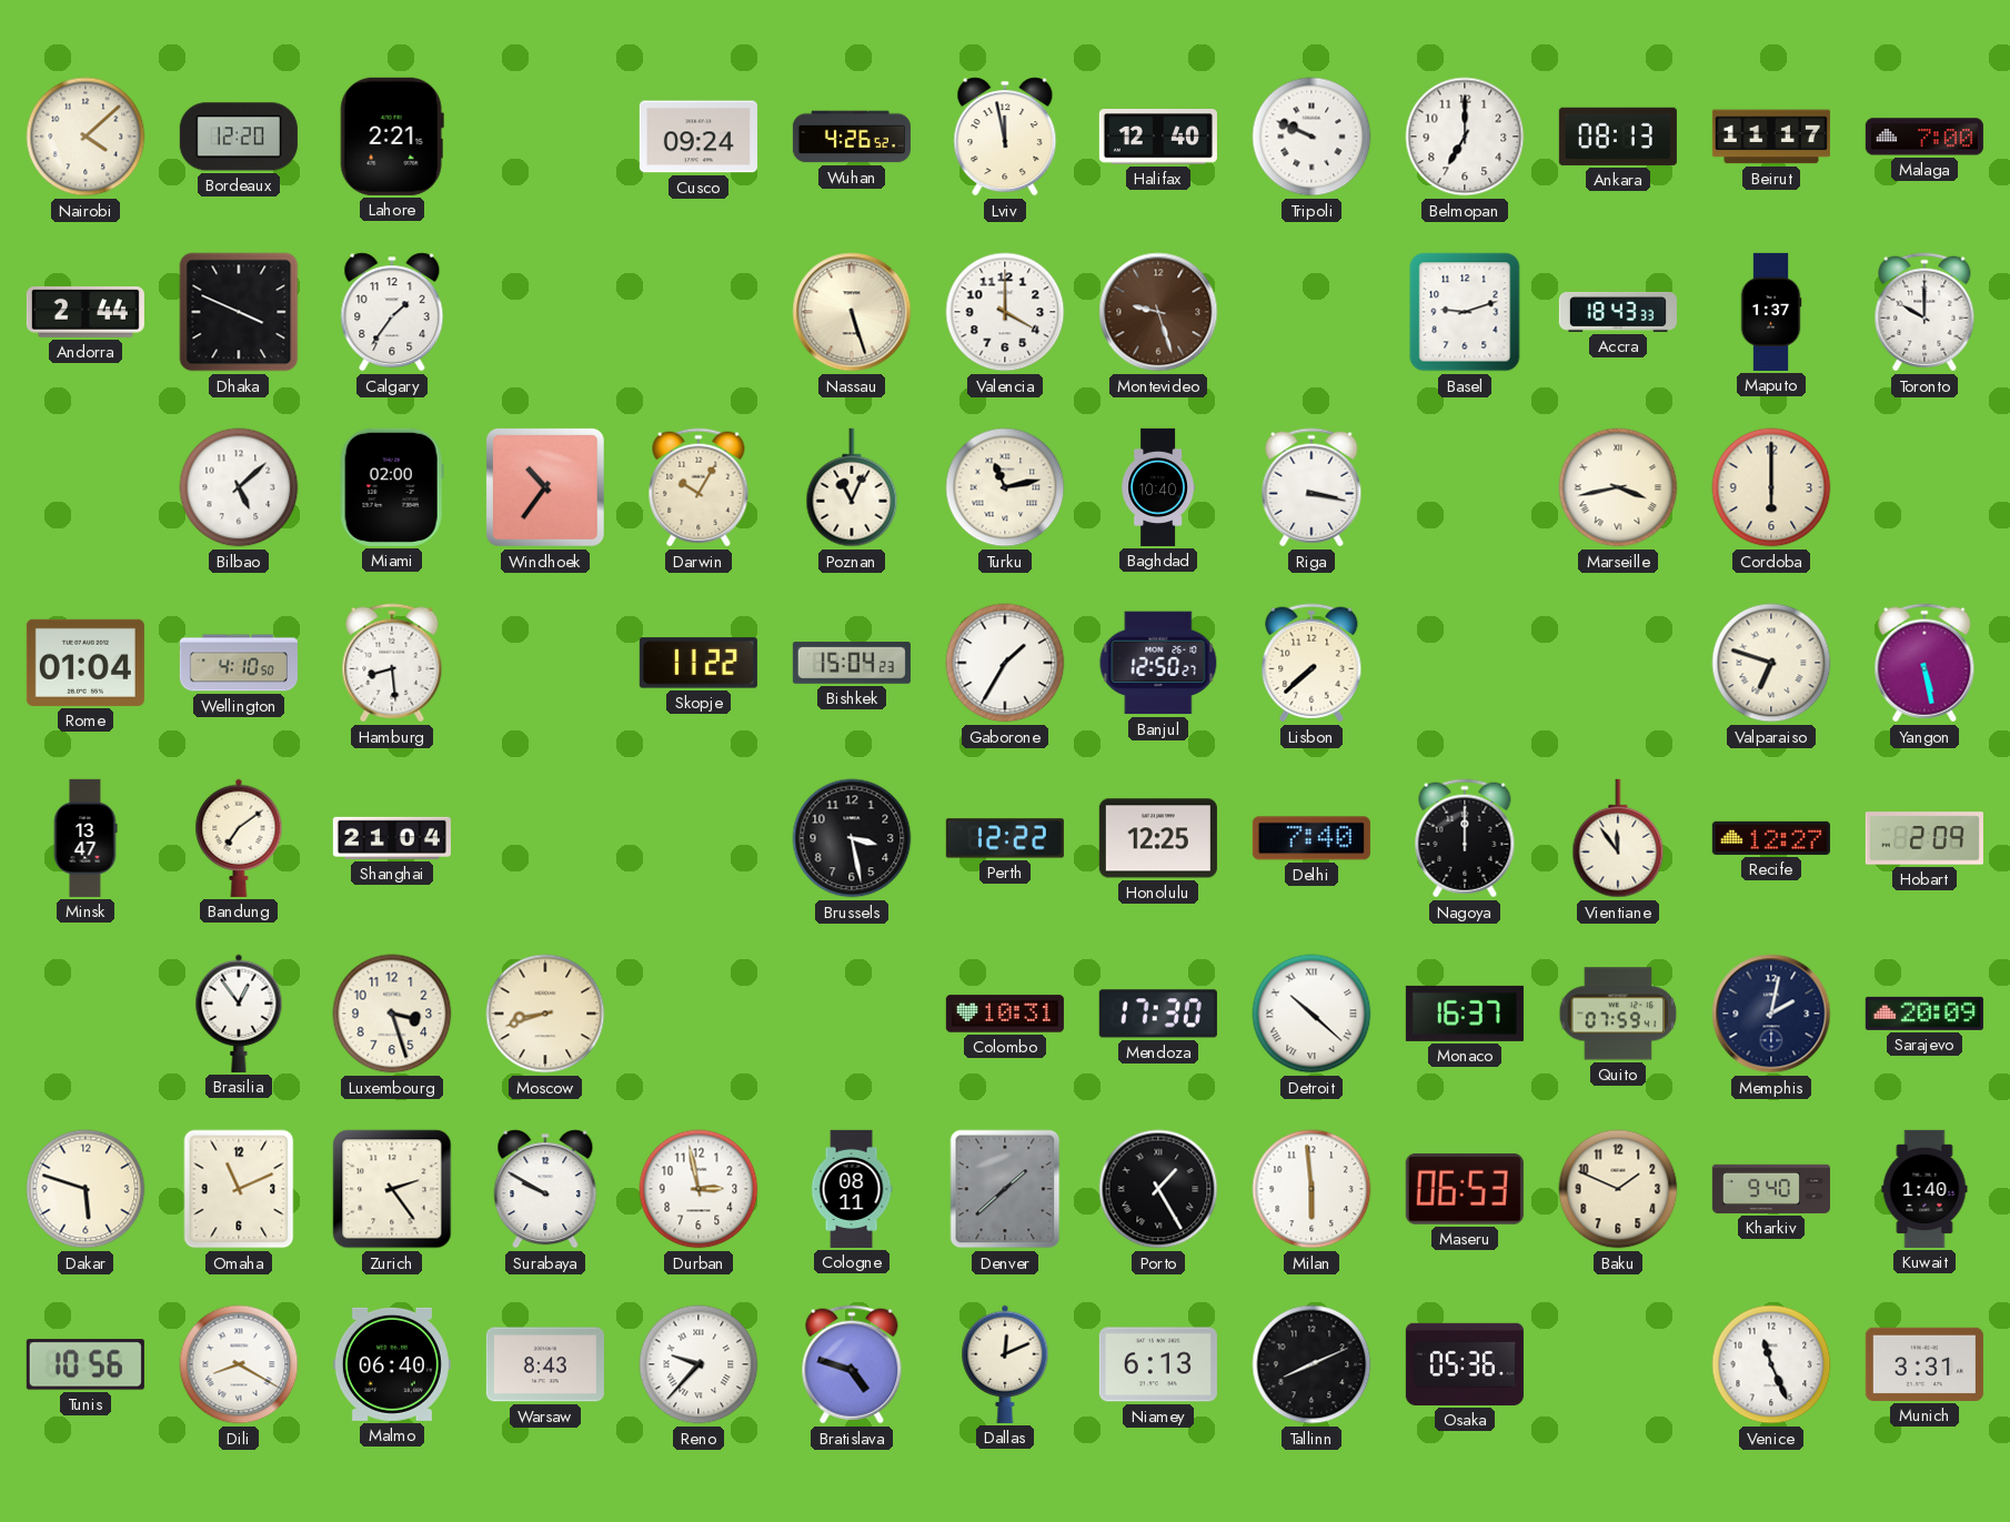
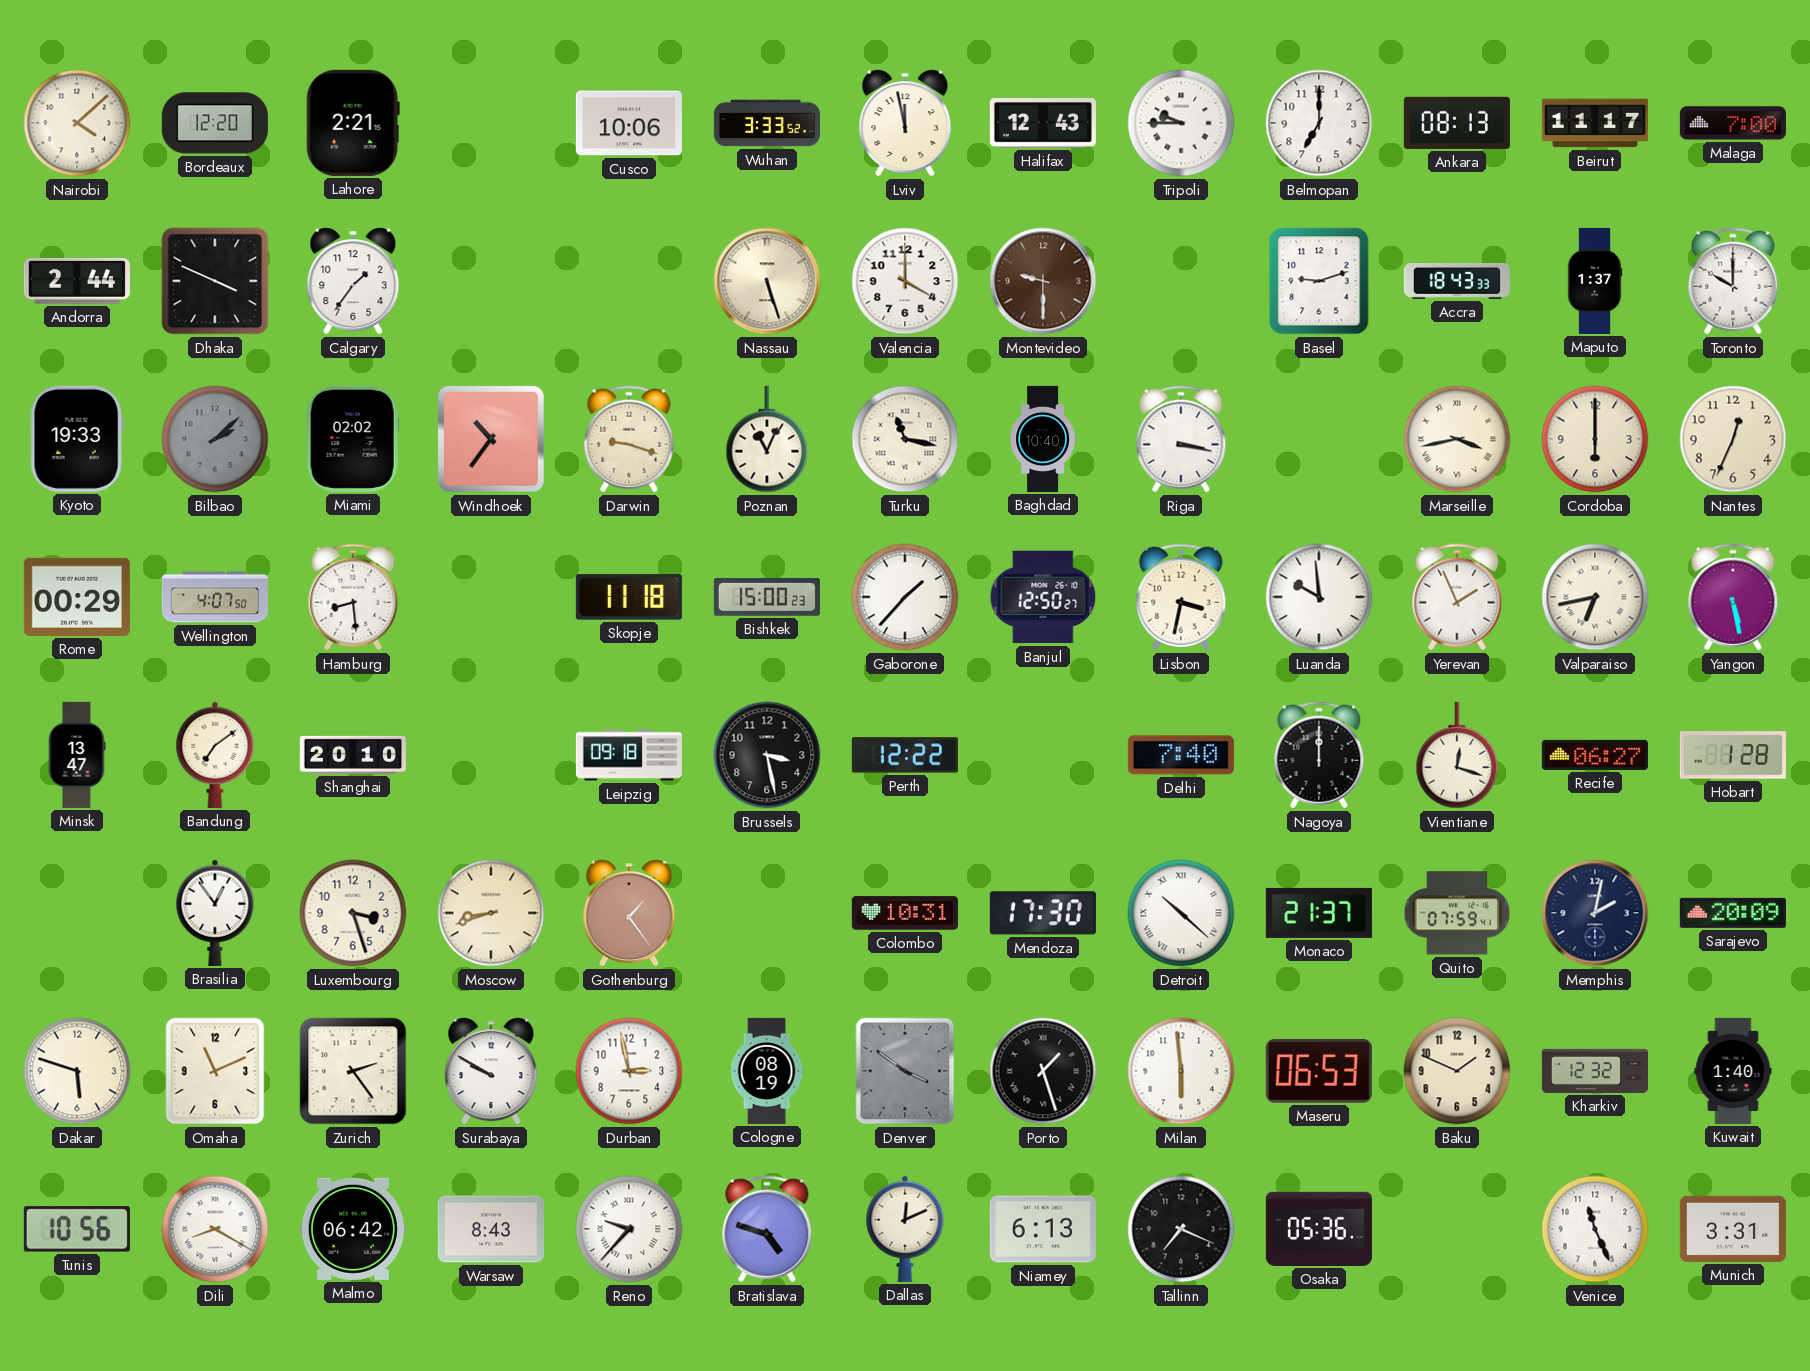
Cusco: 09:24 -> 10:06 (629, 123)
Wuhan: 4:26 -> 3:33 (767, 123)
Halifax: 12:40 -> 12:43 (1043, 124)
Tripoli: 9:49 -> 9:45 (1181, 123)
Montevideo: 9:27 -> 9:30 (1043, 281)
Kyoto: none -> 19:33 (77, 439)
Bilbao: 5:08 -> 2:08 (215, 439)
Bilbao dial: white -> grey (215, 439)
Miami: 02:00 -> 02:02 (353, 439)
Darwin: 10:05 -> 9:18 (629, 439)
Turku: 11:13 -> 11:17 (905, 439)
Nantes: none -> 12:34 (1733, 439)
Rome: 01:04 -> 00:29 (77, 597)
Wellington: 4:10 -> 4:07 (215, 597)
Skopje: 11:22 -> 11:18 (629, 597)
Bishkek: 15:04 -> 15:00 (767, 597)
Gaborone: 1:35 -> 1:37 (905, 597)
Lisbon: 7:38 -> 3:32 (1181, 597)
Luanda: none -> 9:59 (1319, 597)
Yerevan: none -> 1:56 (1457, 597)
Valparaiso: 6:48 -> 6:43 (1595, 597)
Shanghai: 21:04 -> 20:10 (353, 755)
Leipzig: none -> 09:18 (629, 755)
Honolulu: 12:25 -> none (1158, 838)
Vientiane: 11:54 -> 12:18 (1457, 755)
Recife: 12:27 -> 06:27 (1595, 755)
Hobart: 2:09 -> 1:28 (1733, 755)
Gothenburg: none -> 1:24 (629, 913)
Monaco: 16:37 -> 21:37 (1319, 913)
Cologne: 08:11 -> 08:19 (767, 1071)
Denver: 1:38 -> 3:51 (905, 1071)
Porto: 1:25 -> 1:27 (1043, 1071)
Kharkiv: 9:40 -> 12:32 (1595, 1071)
Malmo: 06:40 -> 06:42 (353, 1229)
Tallinn: 8:11 -> 7:19 (1181, 1229)
